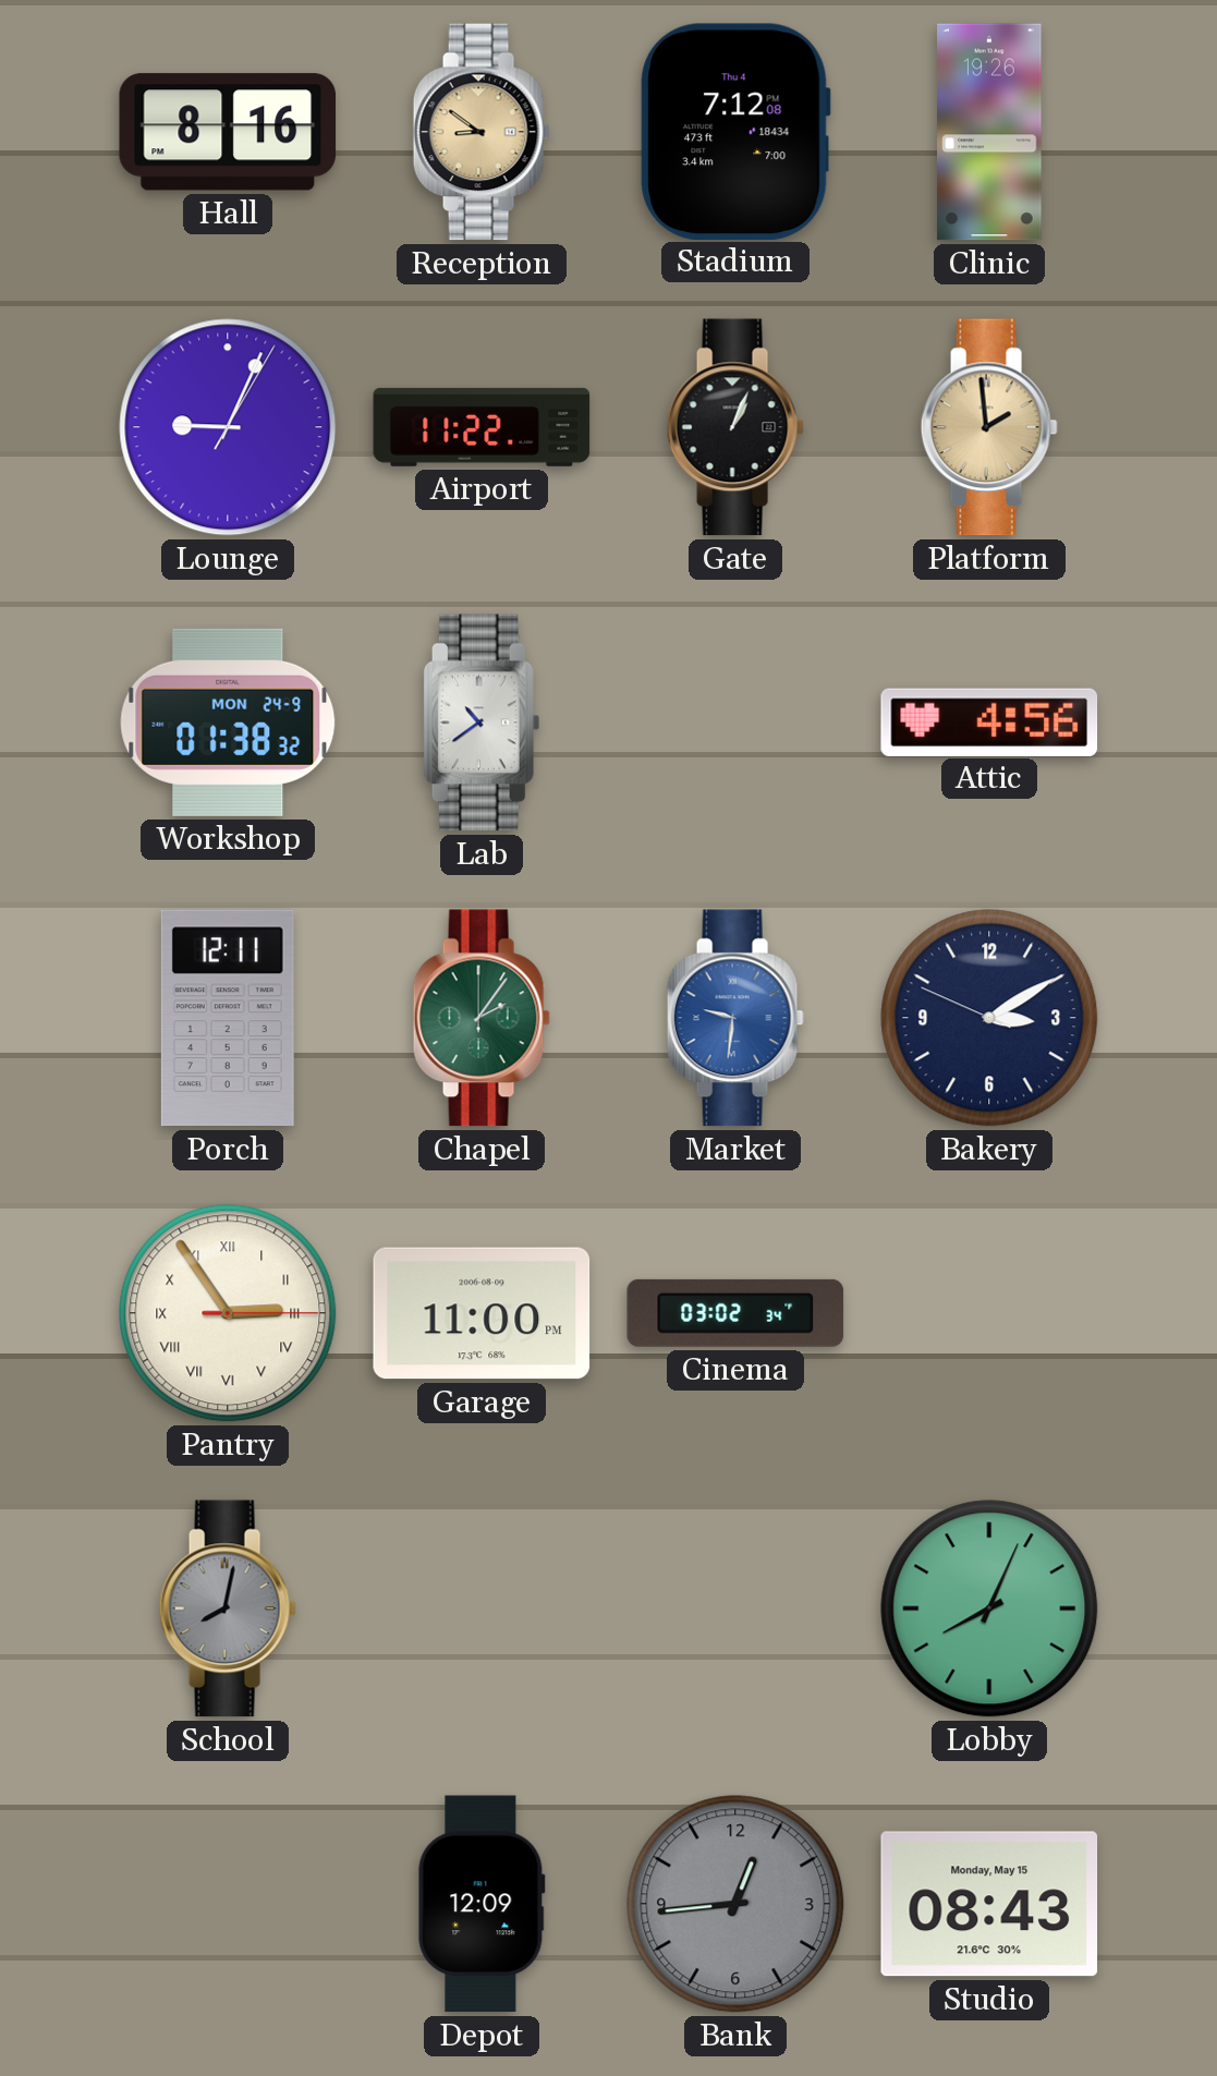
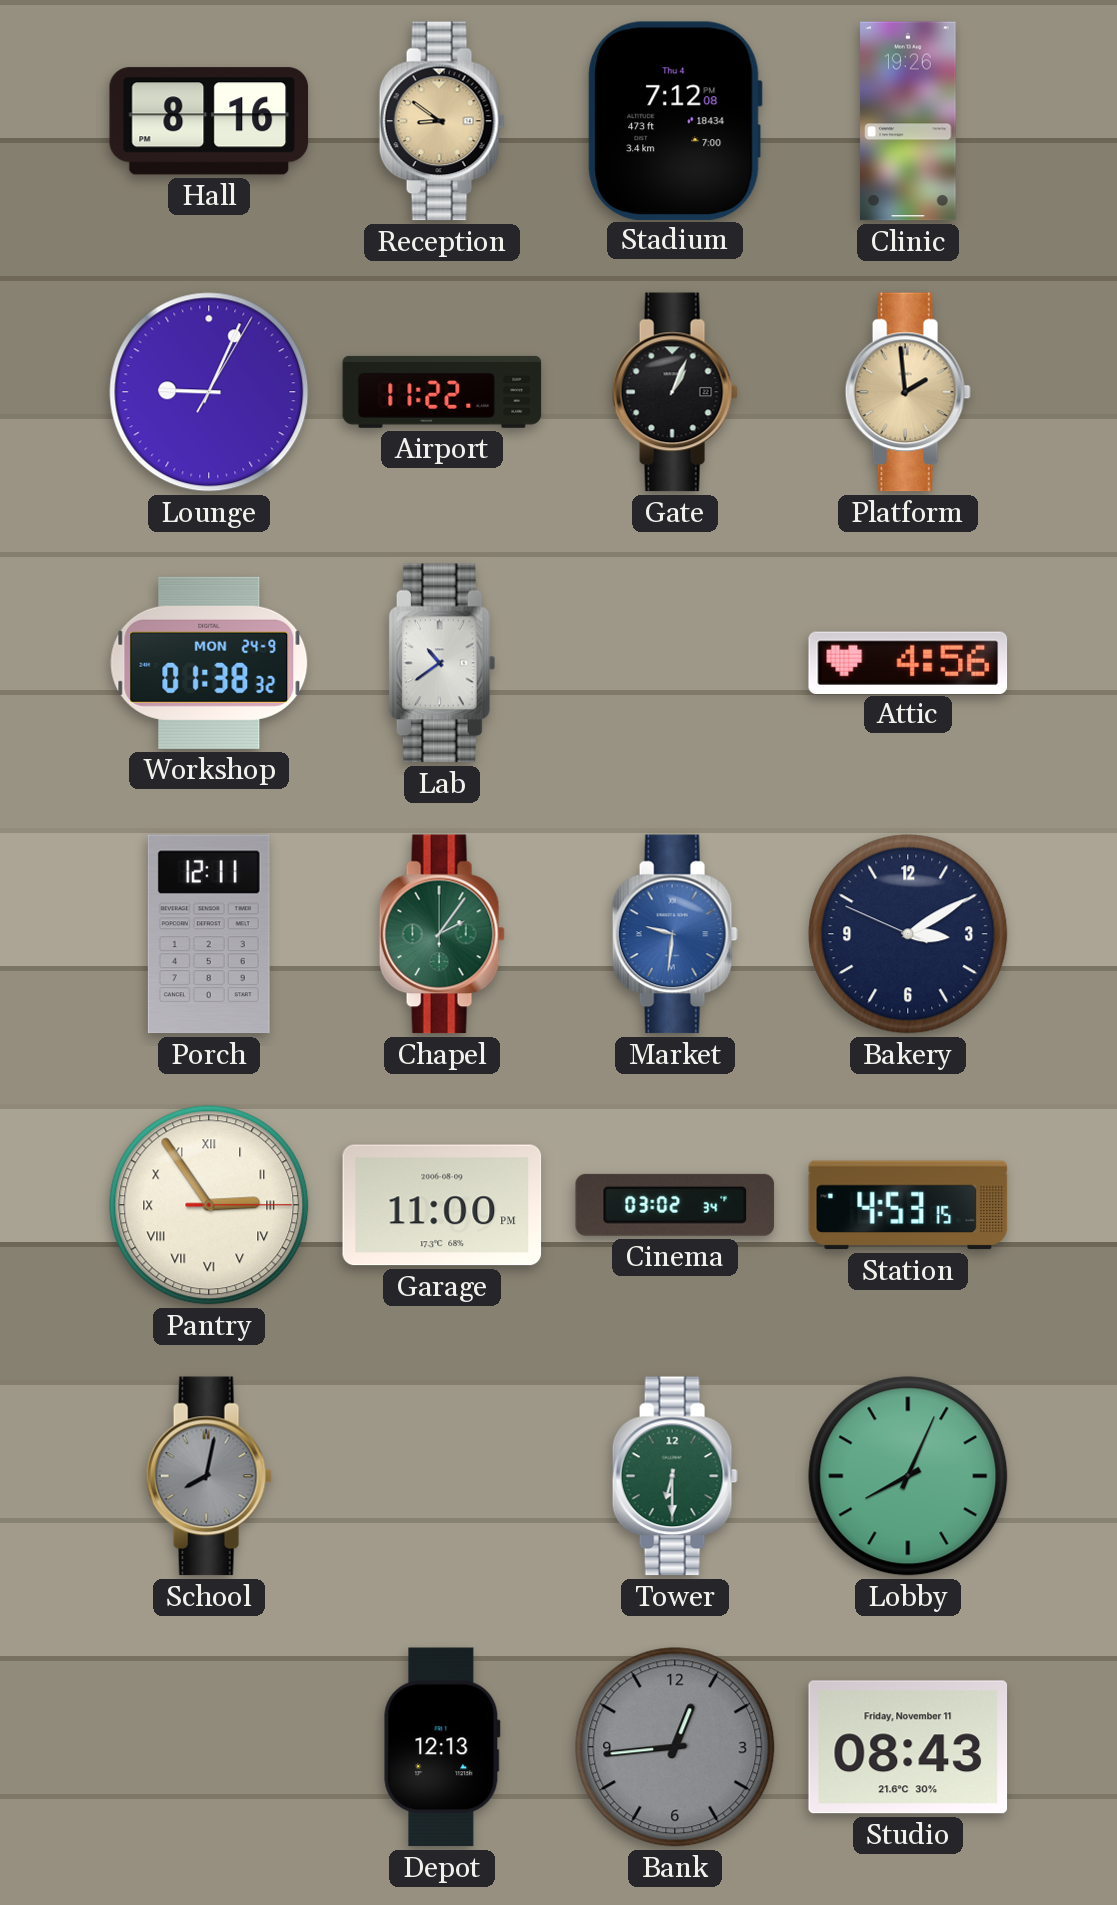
Station: none -> 4:53 (908, 1205)
Tower: none -> 6:30 (675, 1476)
Depot: 12:09 -> 12:13 (442, 1747)
Studio date: Monday, May 15 -> Friday, November 11 (908, 1747)
